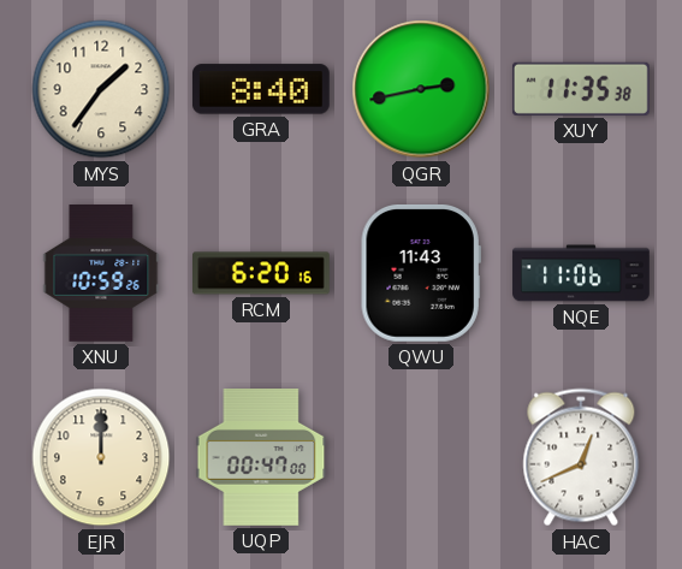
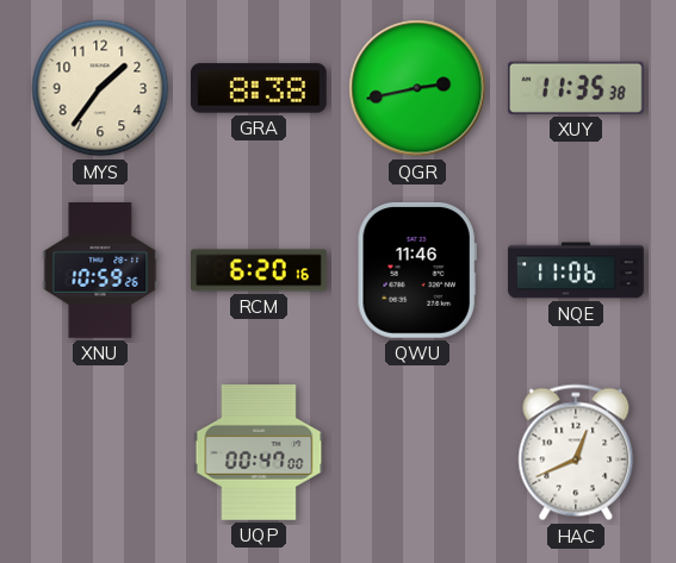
GRA: 8:40 -> 8:38 (259, 88)
QWU: 11:43 -> 11:46 (417, 270)
EJR: 12:00 -> none (101, 457)
